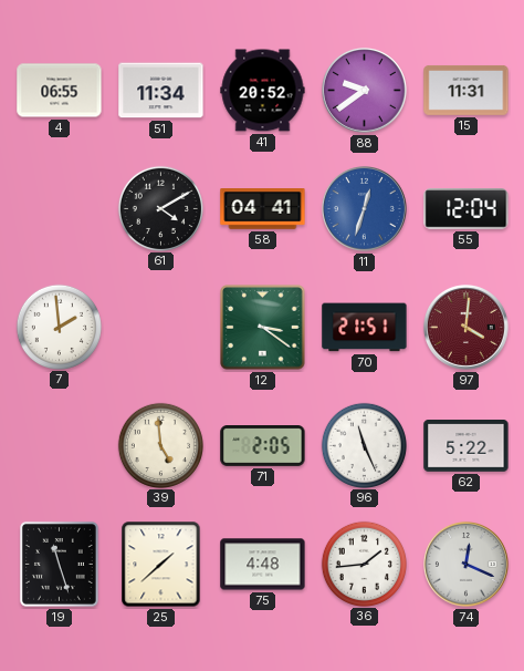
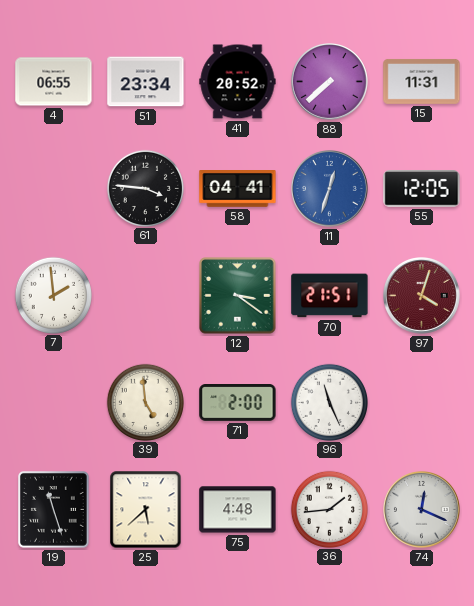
51: 11:34 -> 23:34 (146, 82)
88: 9:39 -> 7:38 (330, 82)
61: 4:10 -> 3:46 (145, 188)
55: 12:04 -> 12:05 (422, 189)
97: 4:01 -> 4:03 (422, 296)
71: 2:05 -> 2:00 (238, 403)
62: 5:22 -> none (467, 446)
25: 1:38 -> 5:38 (146, 510)
